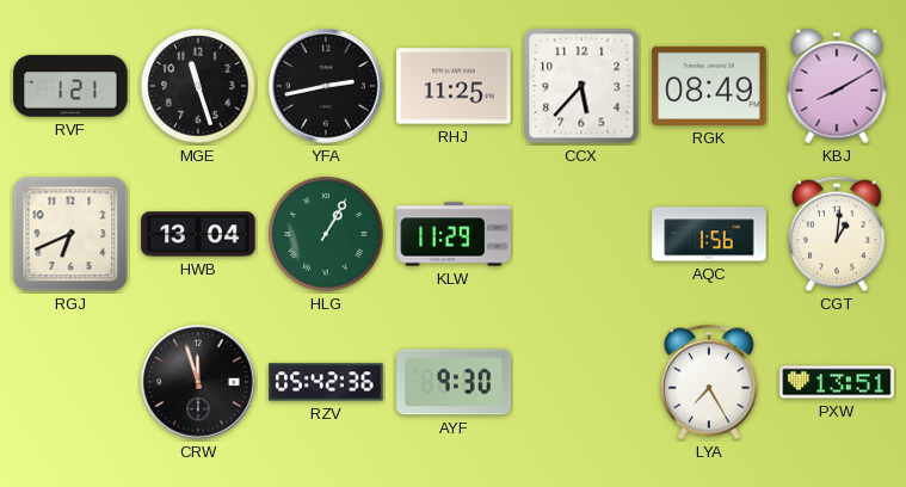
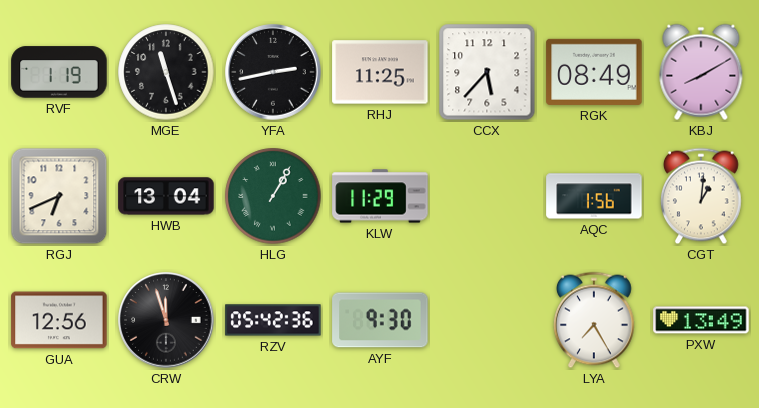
RVF: 1:21 -> 1:19 (59, 72)
GUA: none -> 12:56 (59, 320)
PXW: 13:51 -> 13:49 (701, 320)
